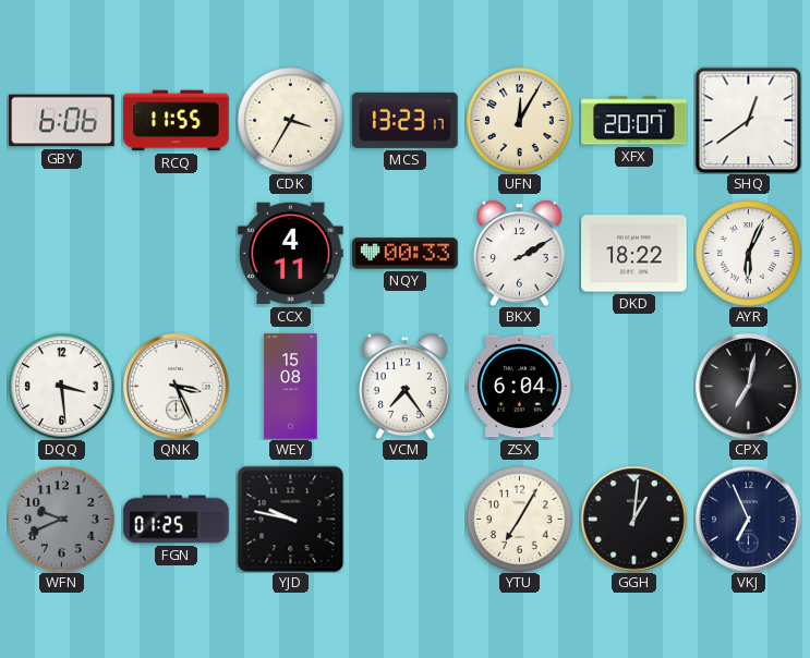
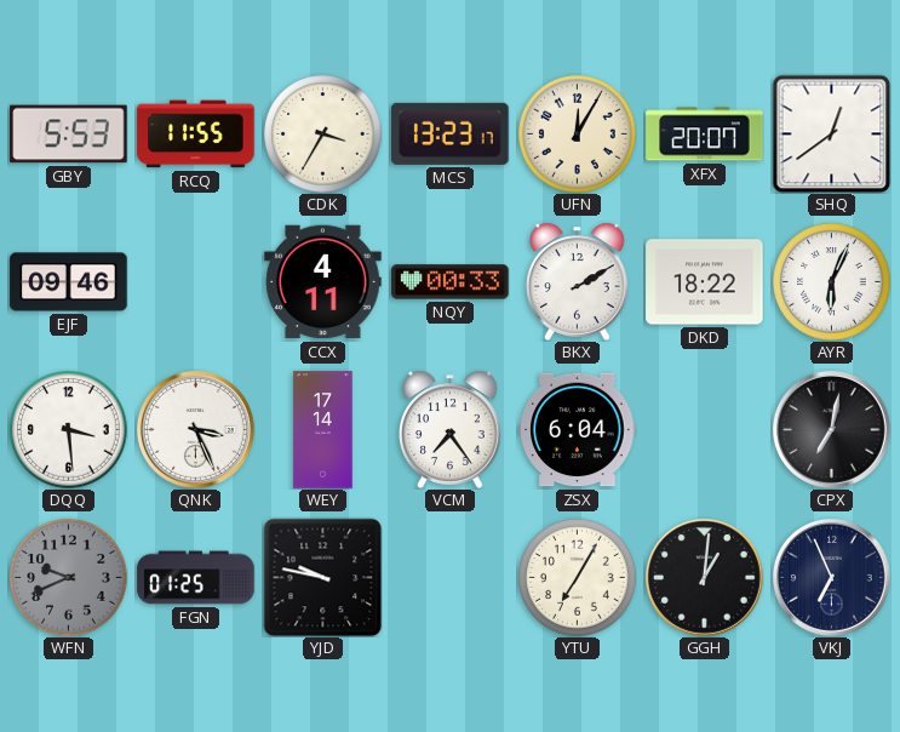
GBY: 6:06 -> 5:53 (69, 135)
EJF: none -> 09:46 (69, 282)
WEY: 15:08 -> 17:14 (323, 430)
